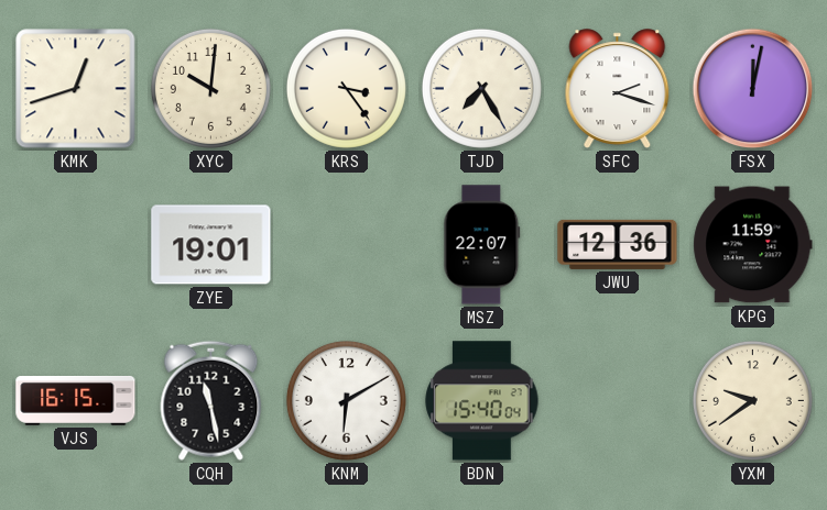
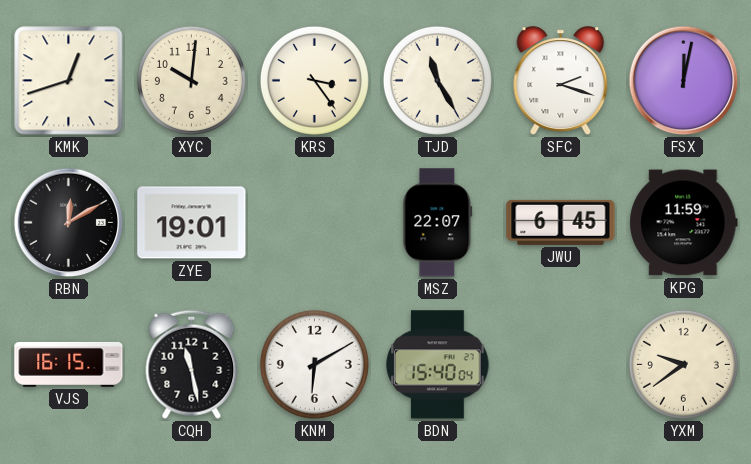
TJD: 7:25 -> 11:25 (437, 80)
RBN: none -> 12:10 (69, 223)
JWU: 12:36 -> 6:45 (561, 222)
